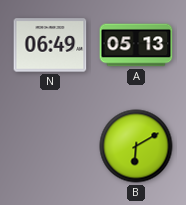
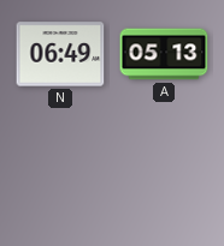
B: 6:10 -> none (136, 146)
